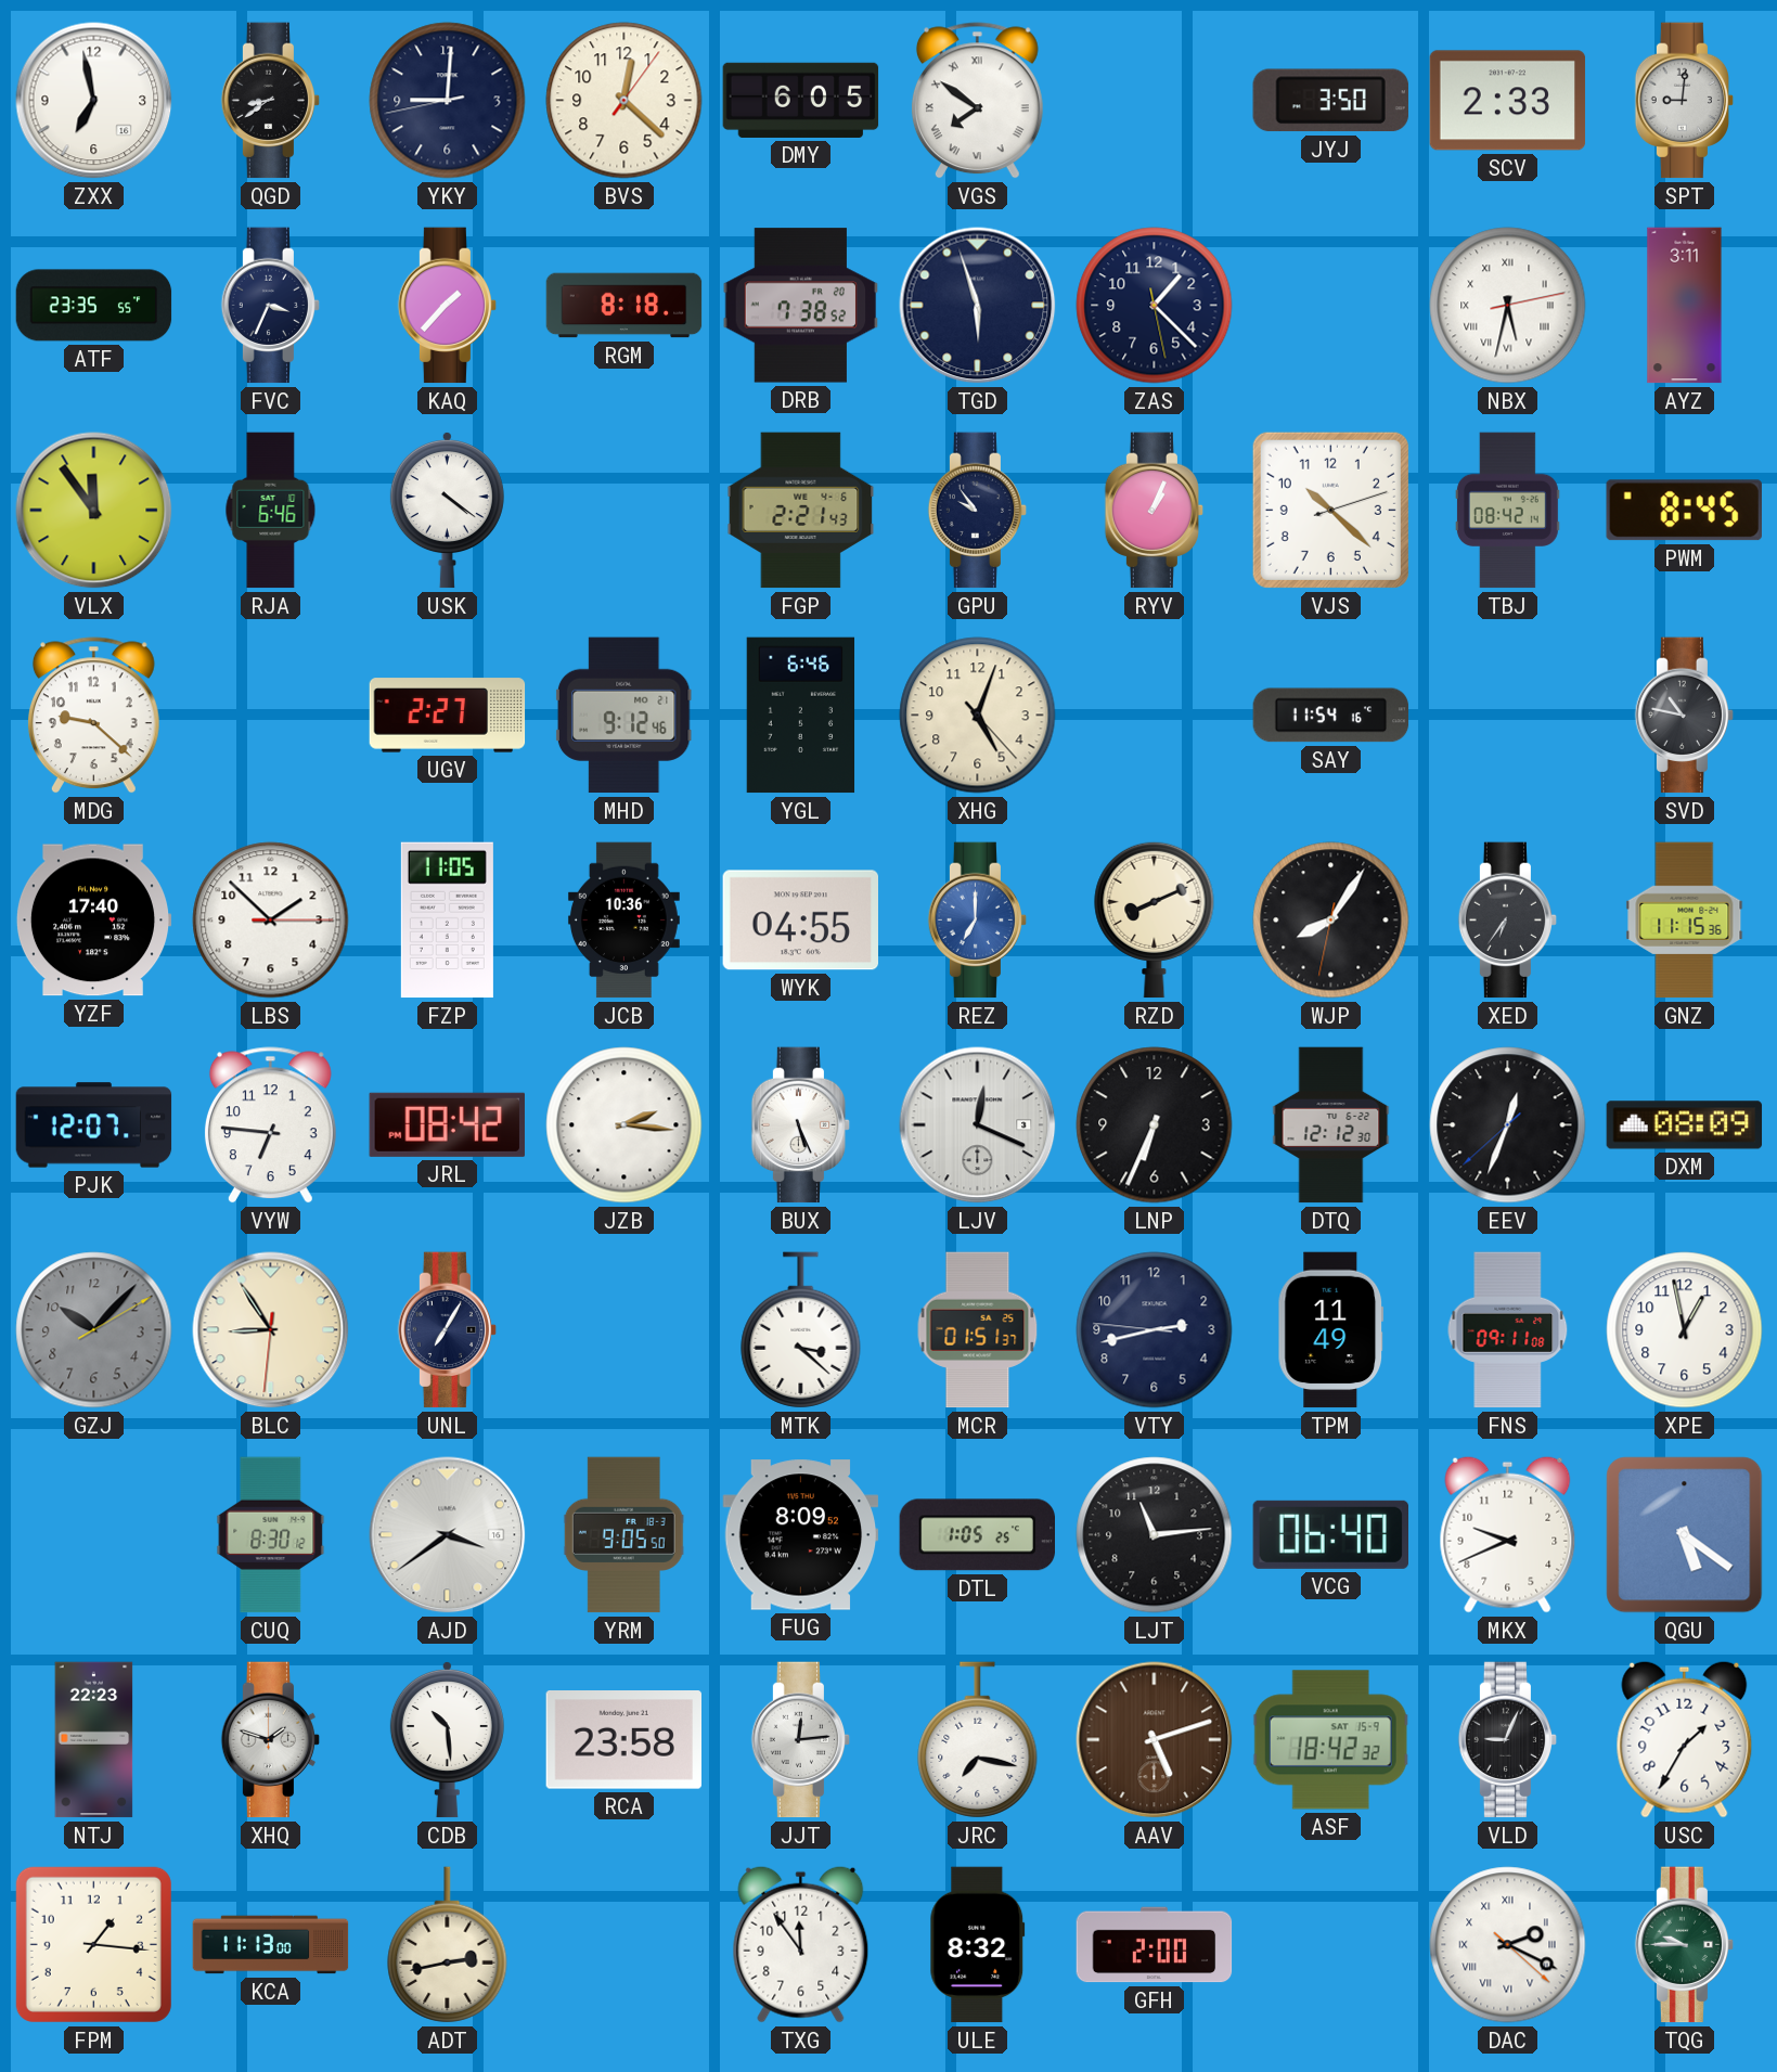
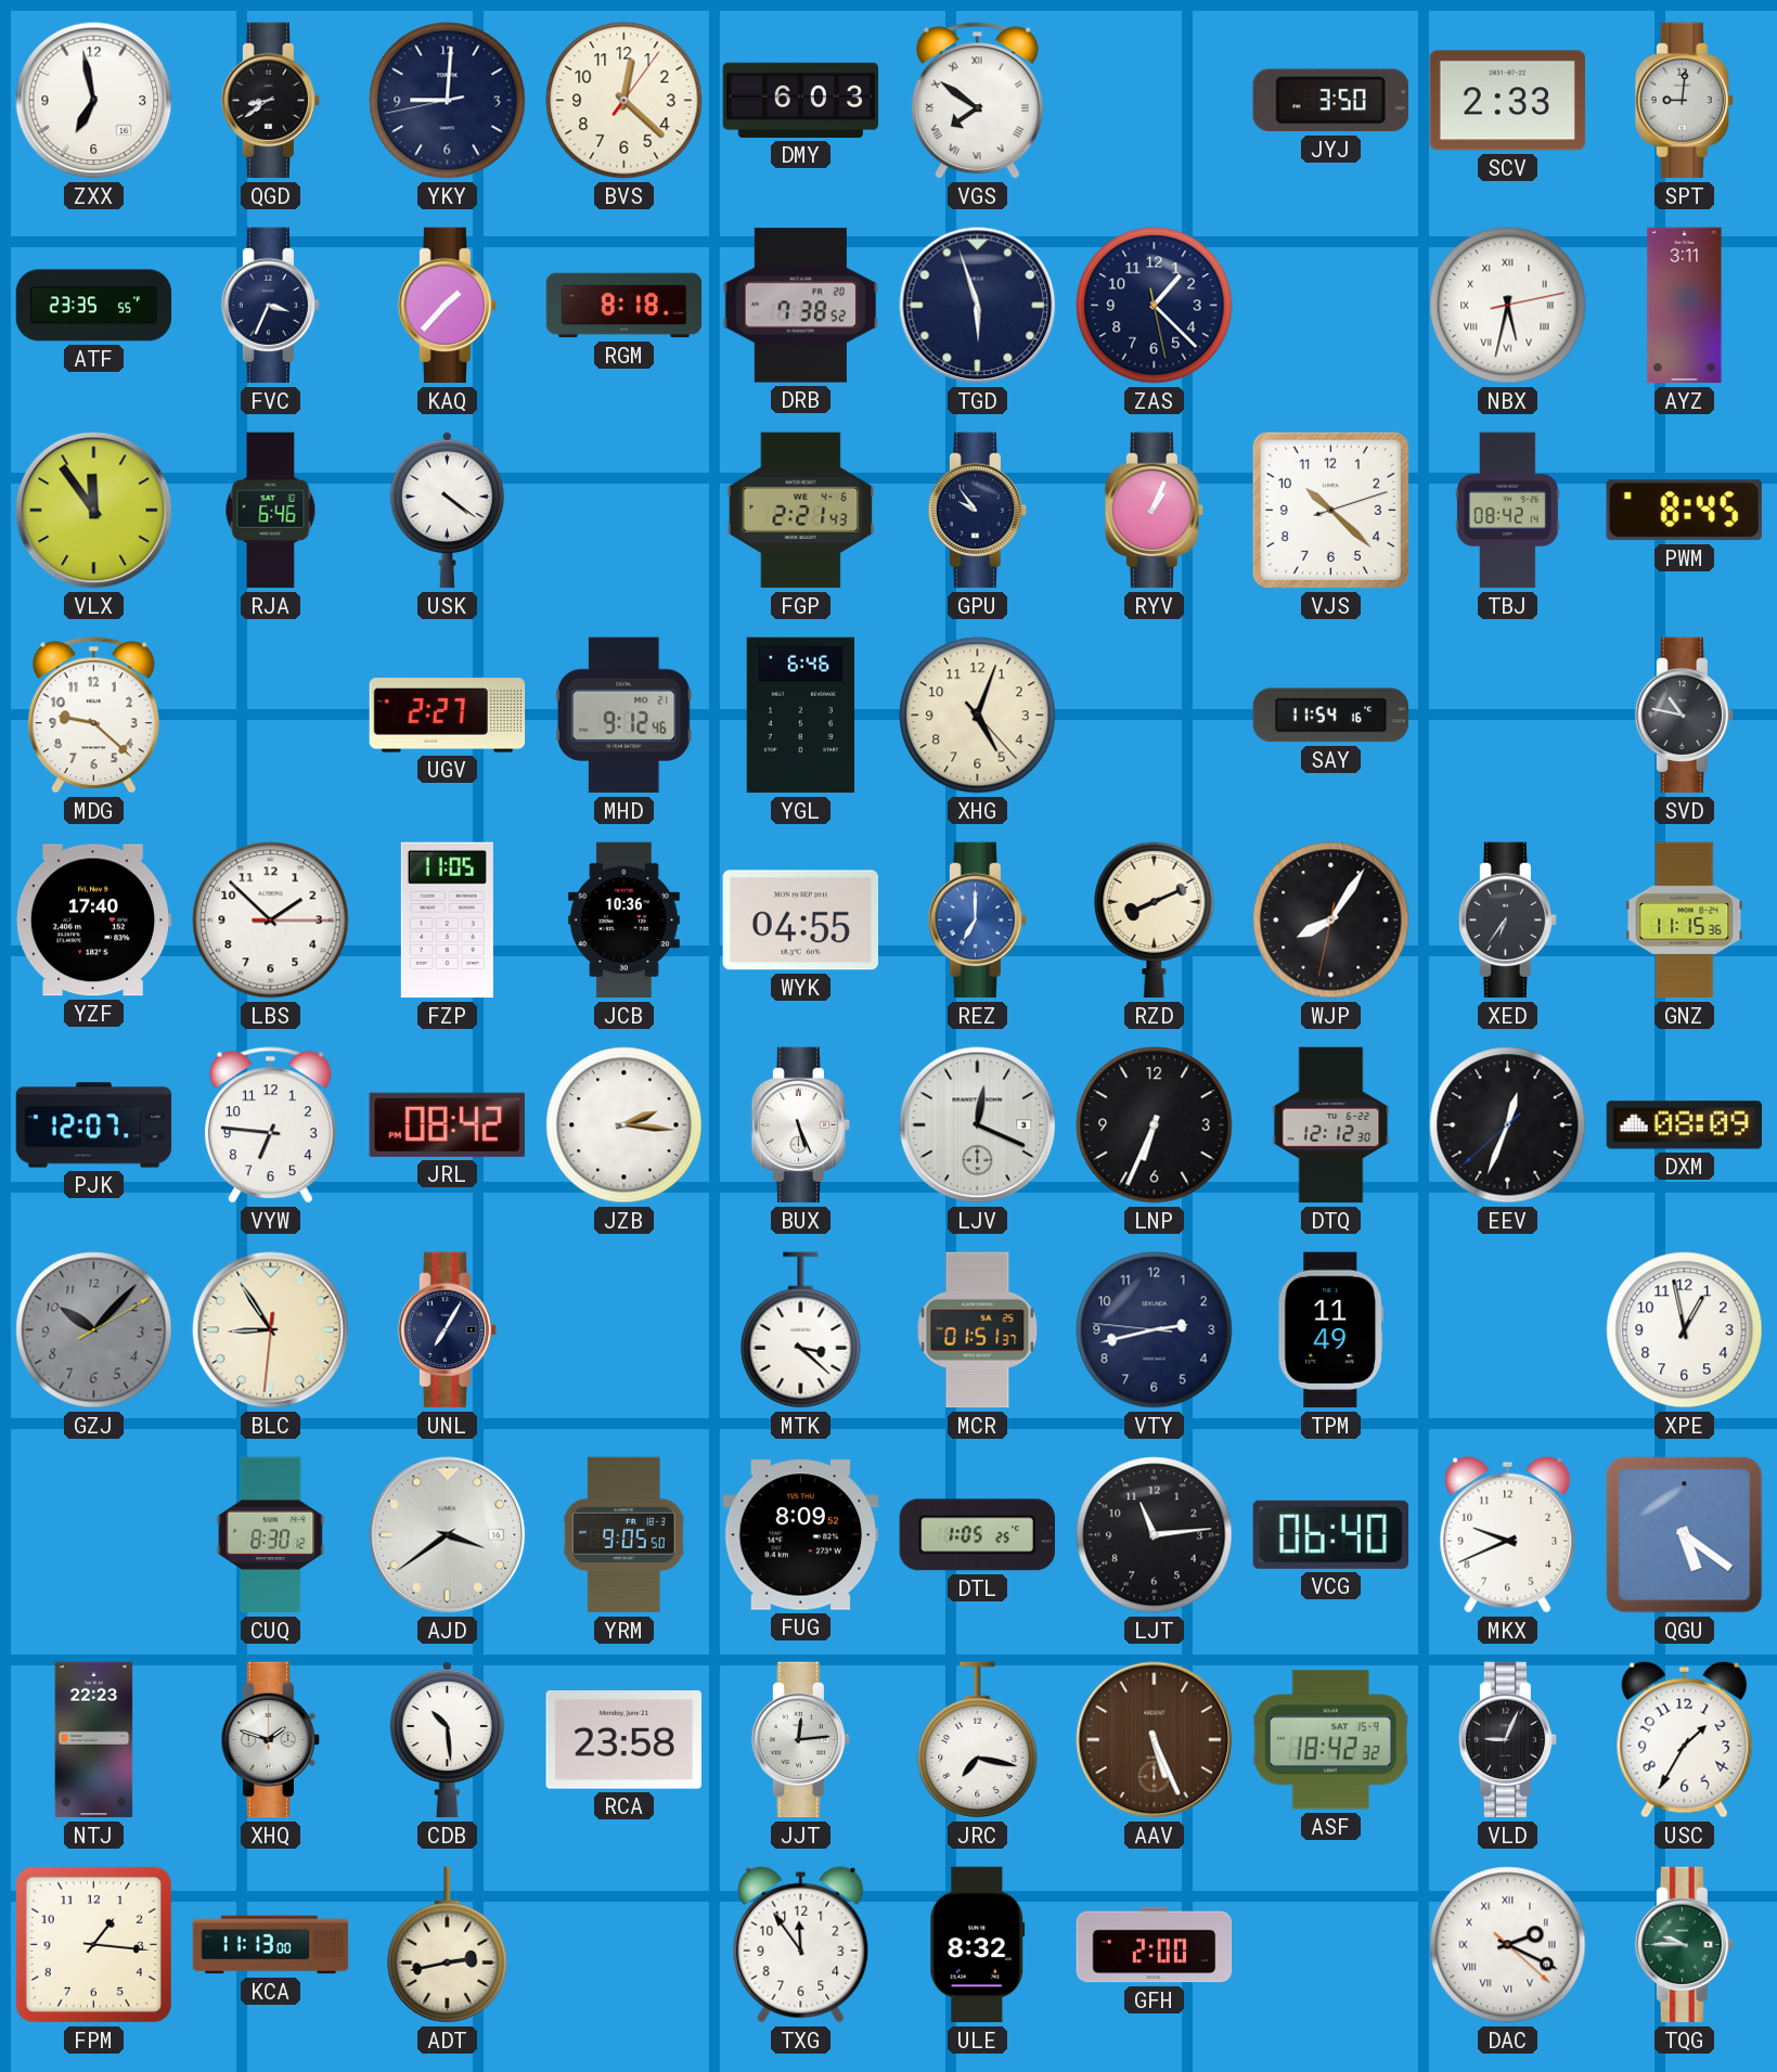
DMY: 6:05 -> 6:03 (801, 100)
FNS: 09:11 -> none (1508, 1330)
AAV: 5:12 -> 5:26 (1155, 1740)
